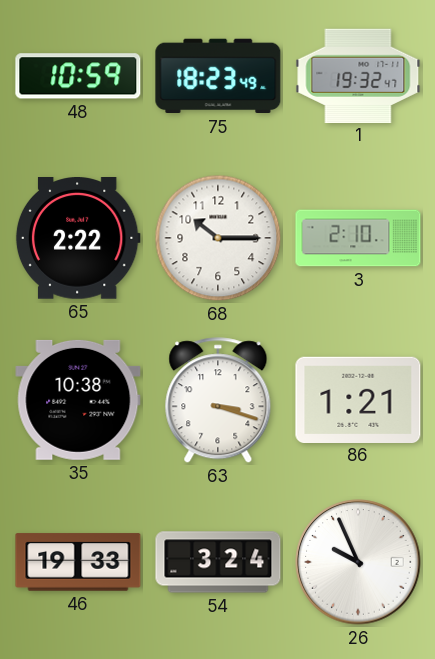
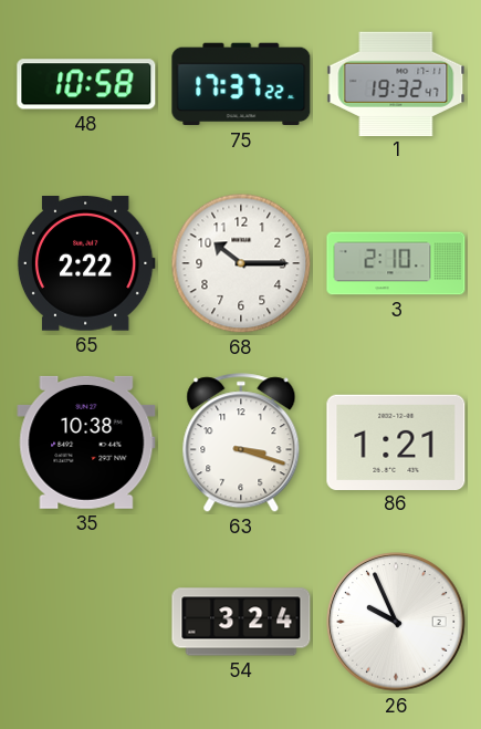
48: 10:59 -> 10:58 (86, 84)
75: 18:23 -> 17:37 (241, 84)
46: 19:33 -> none (78, 562)
